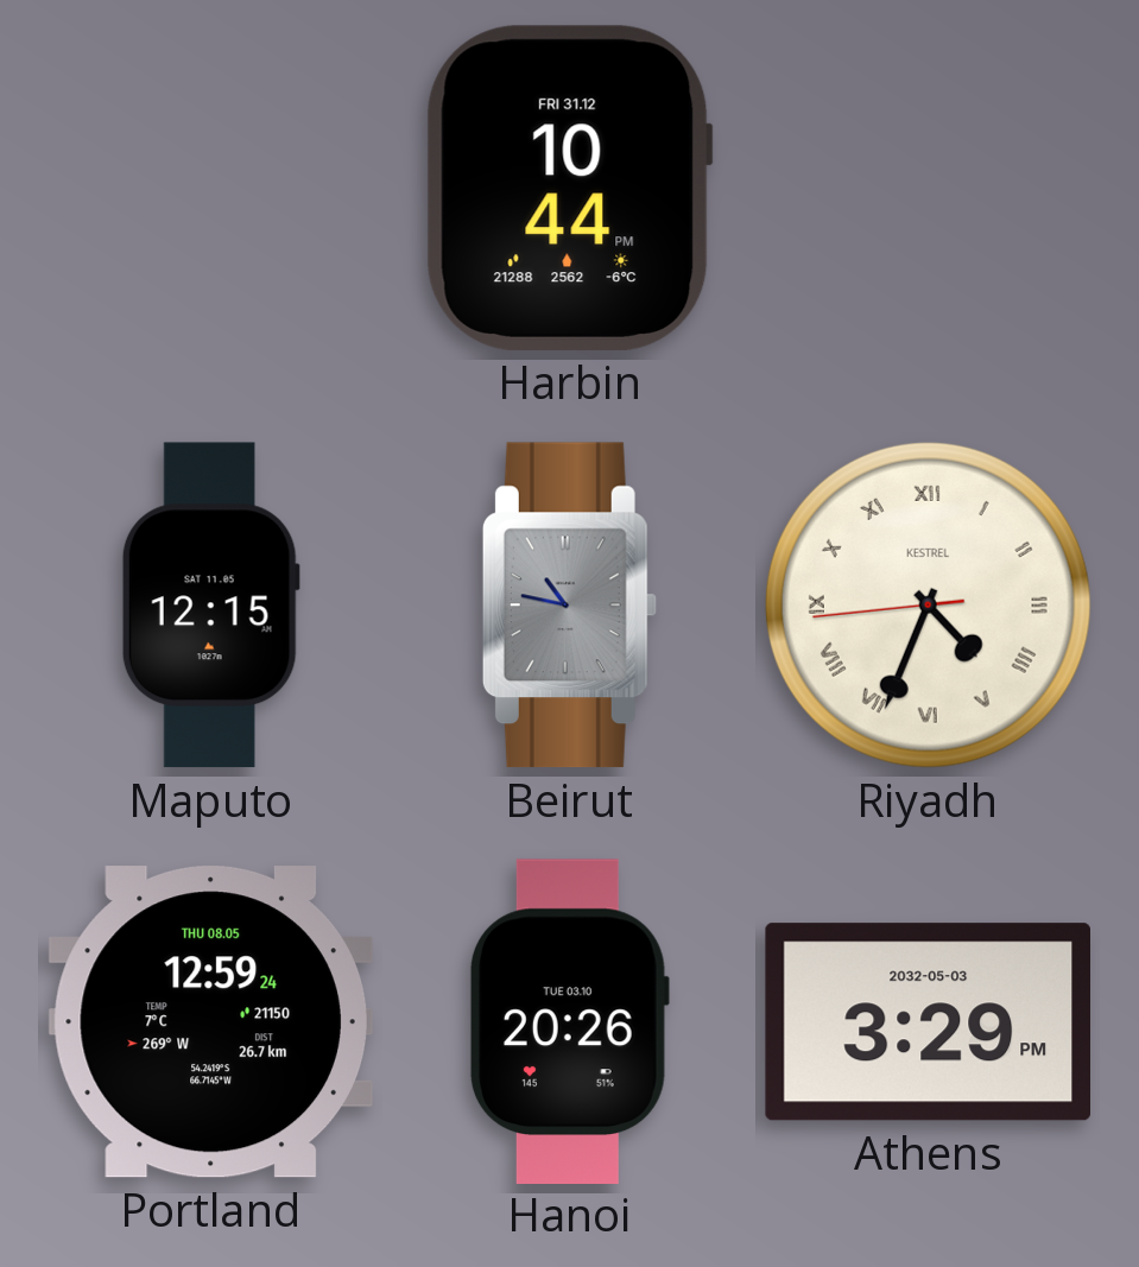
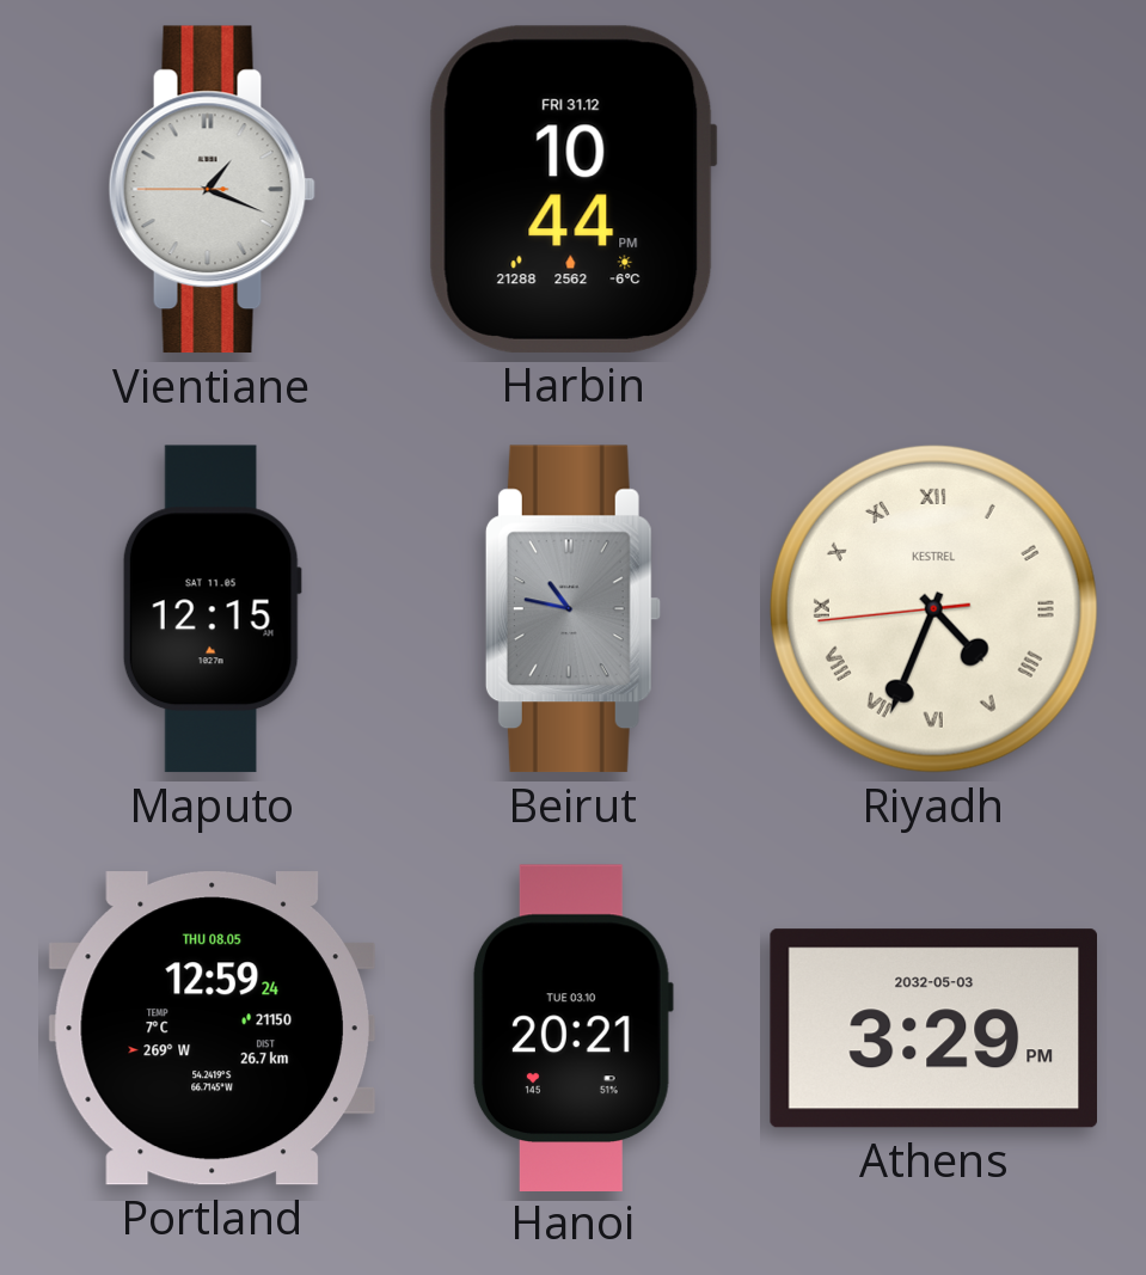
Vientiane: none -> 1:18 (212, 190)
Hanoi: 20:26 -> 20:21 (572, 1028)
